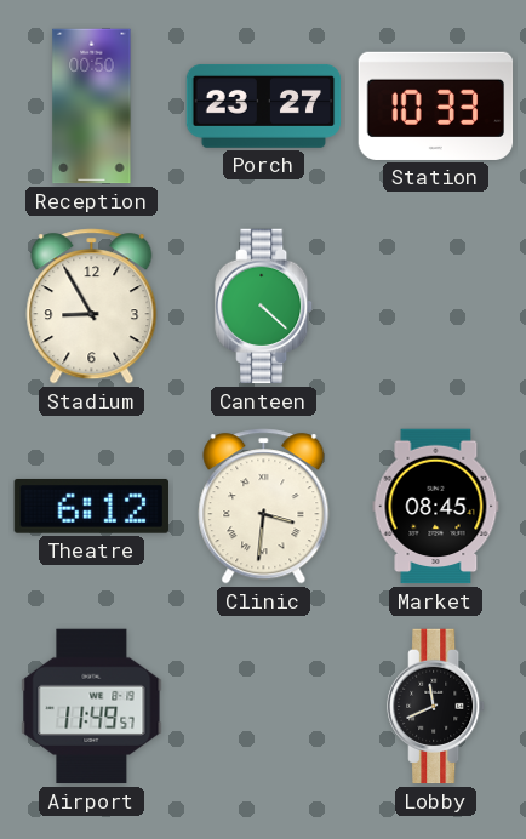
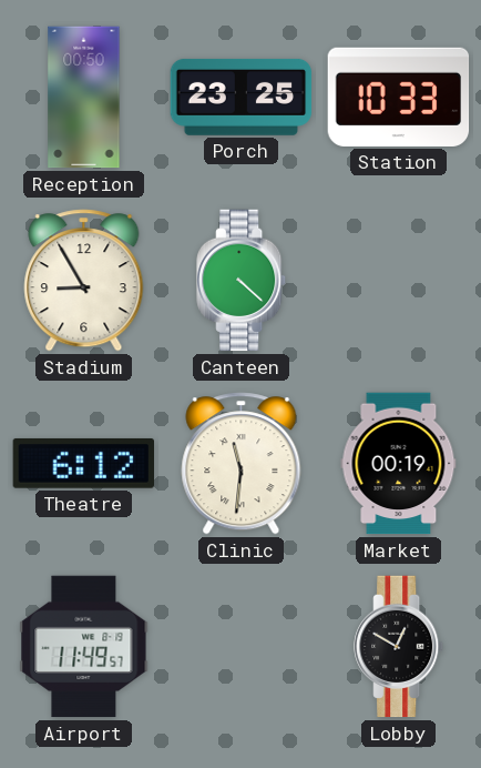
Porch: 23:27 -> 23:25 (242, 97)
Clinic: 3:31 -> 11:31 (242, 464)
Market: 08:45 -> 00:19 (399, 464)
Lobby: 11:41 -> 12:50 (399, 647)
